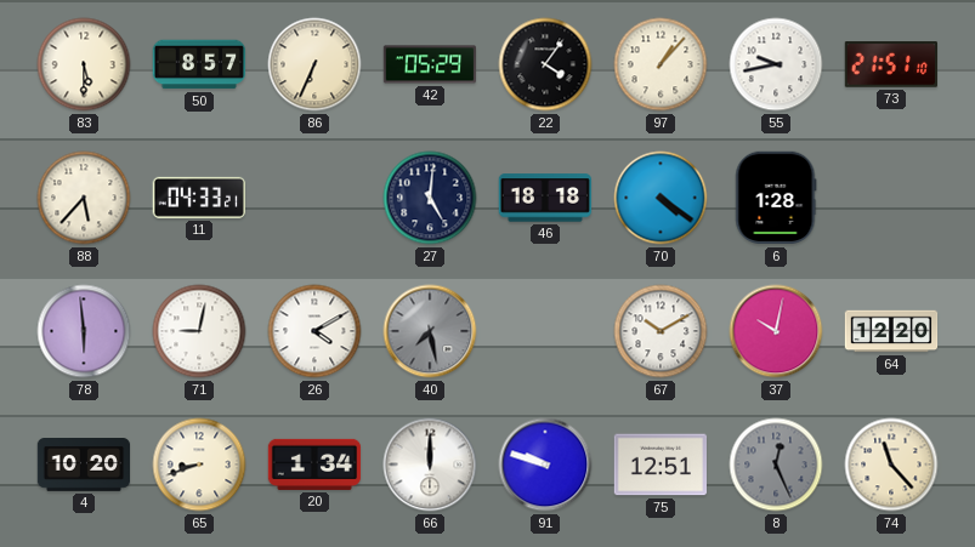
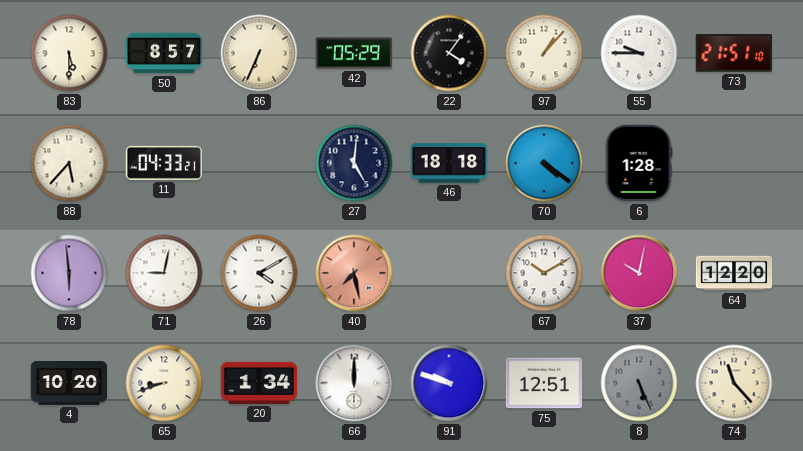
55: 9:43 -> 9:45 (639, 53)
40 dial: grey -> salmon (354, 273)
8: 12:26 -> 5:26 (639, 383)
